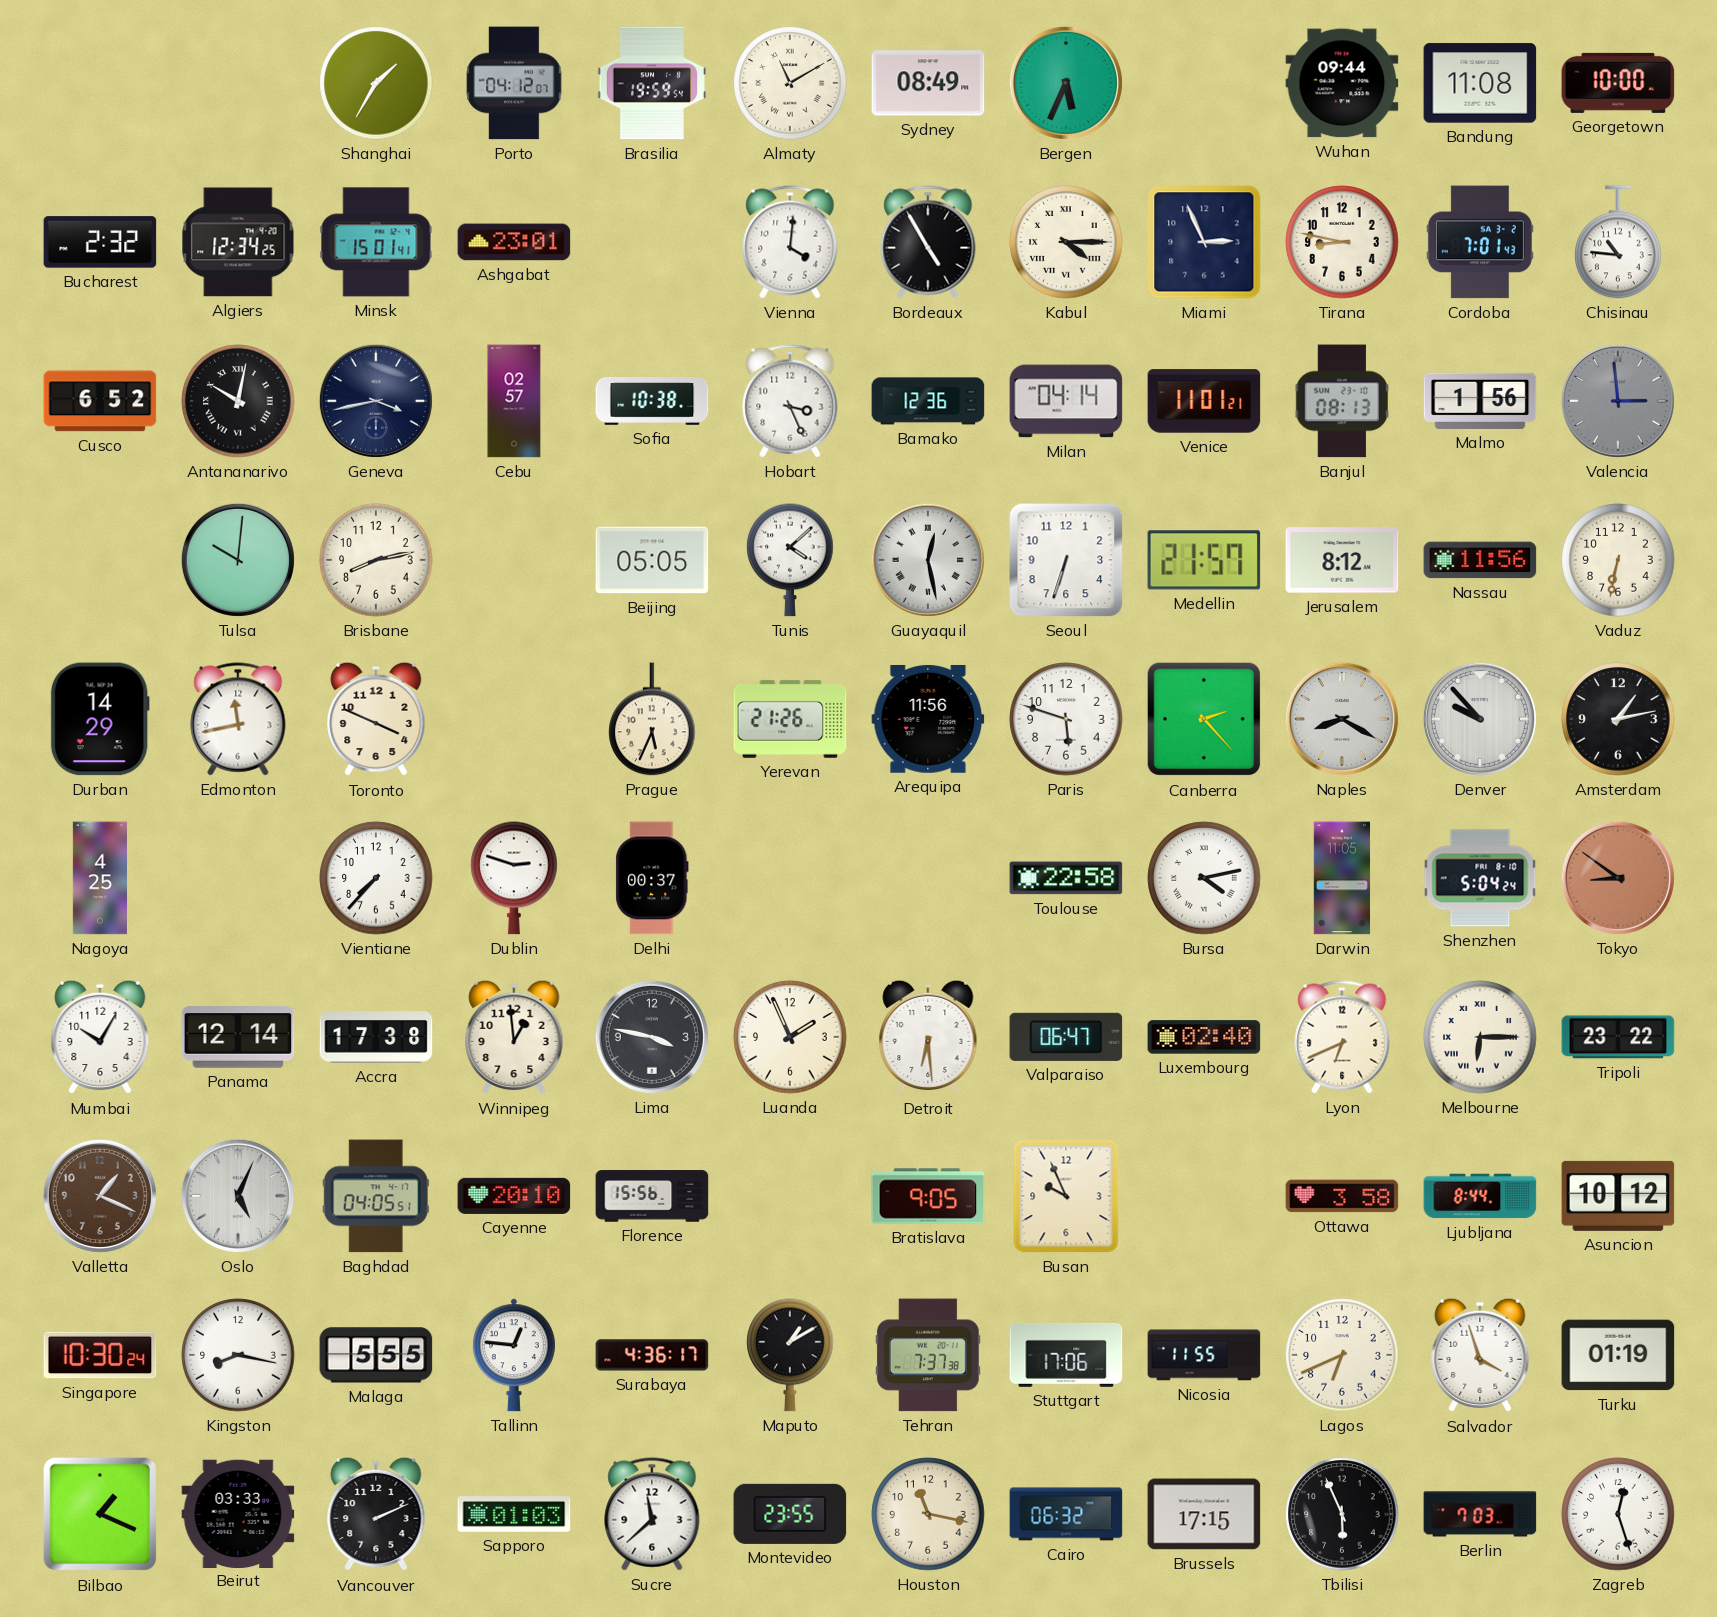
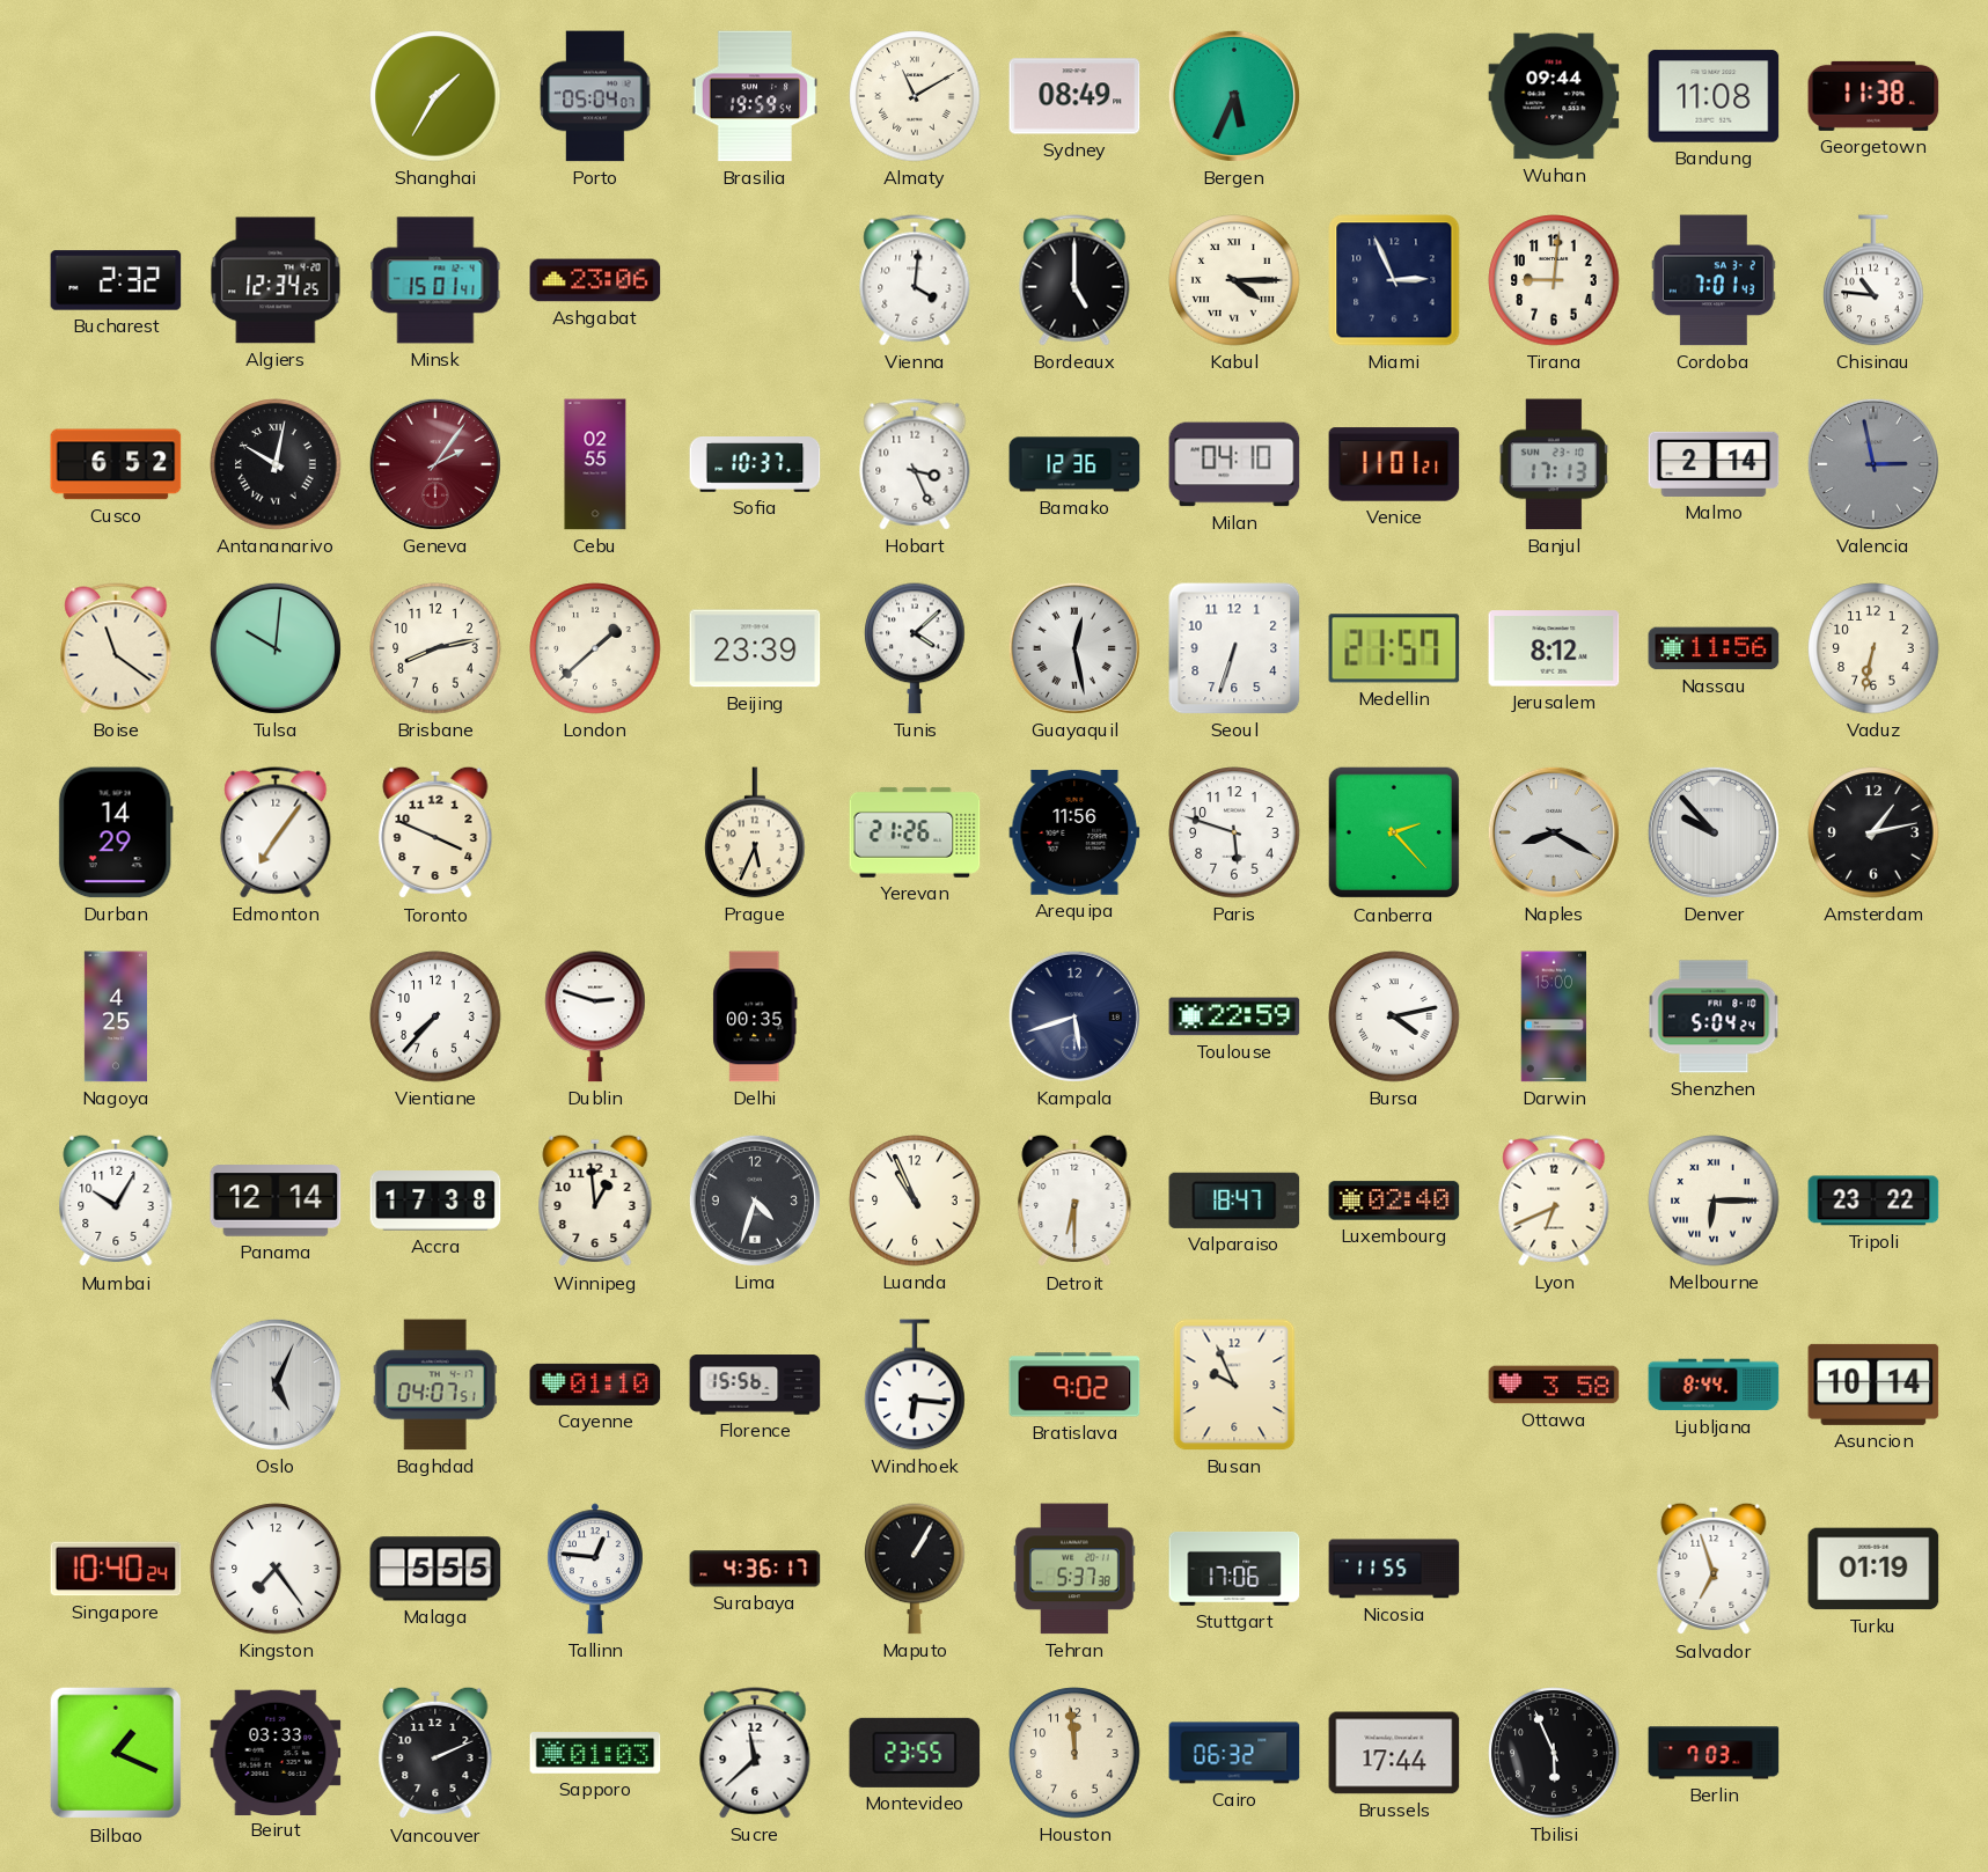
Porto: 04:12 -> 05:04 (595, 96)
Georgetown: 10:00 -> 11:38 (1873, 96)
Ashgabat: 23:01 -> 23:06 (595, 280)
Bordeaux: 4:55 -> 5:00 (1074, 280)
Tirana: 8:47 -> 9:01 (1554, 280)
Geneva: 3:43 -> 2:06 (435, 464)
Geneva dial: navy -> burgundy (435, 464)
Cebu: 02:57 -> 02:55 (595, 464)
Sofia: 10:38 -> 10:37 (755, 464)
Milan: 04:14 -> 04:10 (1234, 464)
Banjul: 08:13 -> 17:13 (1554, 464)
Malmo: 1:56 -> 2:14 (1714, 464)
Valencia: 2:59 -> 2:58 (1873, 464)
Boise: none -> 11:21 (116, 648)
London: none -> 1:38 (595, 648)
Beijing: 05:05 -> 23:39 (755, 648)
Edmonton: 11:43 -> 7:06 (276, 832)
Delhi: 00:37 -> 00:35 (755, 1016)
Kampala: none -> 5:42 (1074, 1016)
Toulouse: 22:58 -> 22:59 (1234, 1016)
Darwin: 11:05 -> 15:00 (1554, 1016)
Tokyo: 8:51 -> none (1618, 878)
Lima: 3:47 -> 4:33 (755, 1201)
Luanda: 1:56 -> 10:56 (915, 1201)
Detroit: 6:29 -> 6:30 (1074, 1201)
Valparaiso: 06:47 -> 18:47 (1234, 1201)
Valletta: 1:19 -> none (100, 1196)
Baghdad: 04:05 -> 04:07 (435, 1385)
Cayenne: 20:10 -> 01:10 (595, 1385)
Windhoek: none -> 6:16 (915, 1385)
Bratislava: 9:05 -> 9:02 (1074, 1385)
Asuncion: 10:12 -> 10:14 (1873, 1385)
Singapore: 10:30 -> 10:40 (116, 1569)
Kingston: 8:17 -> 7:24 (276, 1569)
Maputo: 1:10 -> 1:05 (915, 1569)
Tehran: 7:37 -> 5:37 (1074, 1569)
Lagos: 6:41 -> none (1342, 1355)
Salvador: 3:57 -> 6:57 (1714, 1569)
Houston: 11:17 -> 11:59 (1074, 1753)
Brussels: 17:15 -> 17:44 (1394, 1753)
Zagreb: 12:27 -> none (1618, 1514)
